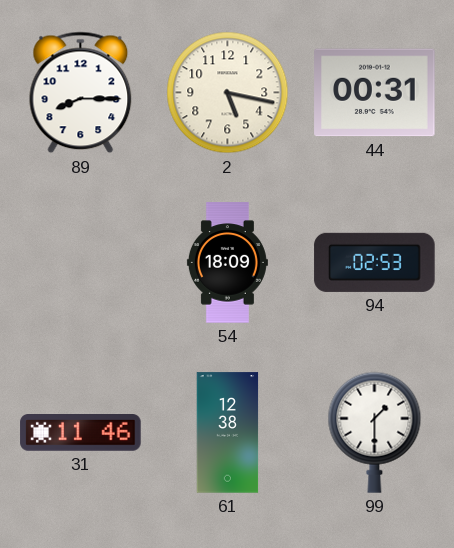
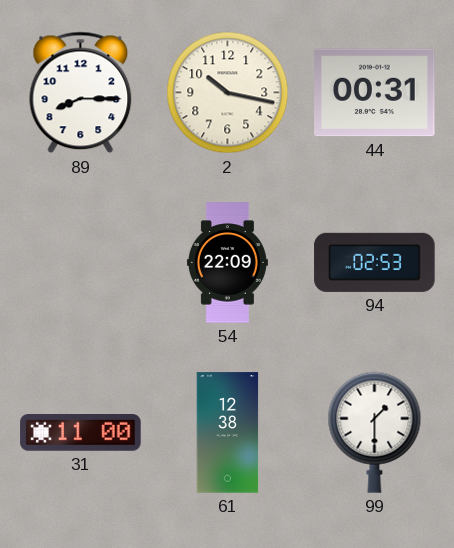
2: 5:17 -> 10:17 (228, 93)
54: 18:09 -> 22:09 (227, 263)
31: 11:46 -> 11:00 (81, 433)
